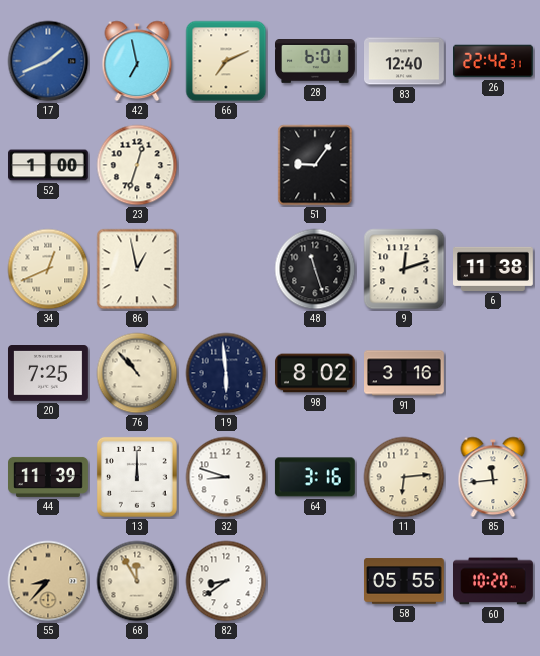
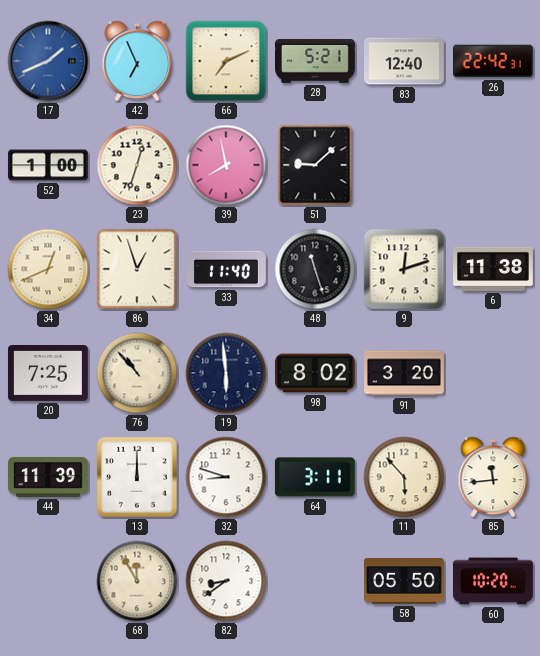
42: 6:58 -> 6:56 (137, 61)
28: 6:01 -> 5:21 (316, 62)
39: none -> 7:58 (226, 165)
51: 9:06 -> 9:08 (315, 165)
86: 12:58 -> 12:57 (137, 269)
33: none -> 11:40 (227, 269)
91: 3:16 -> 3:20 (405, 373)
64: 3:16 -> 3:11 (315, 477)
11: 6:14 -> 5:53 (404, 477)
55: 8:37 -> none (48, 581)
58: 05:55 -> 05:50 (405, 581)
